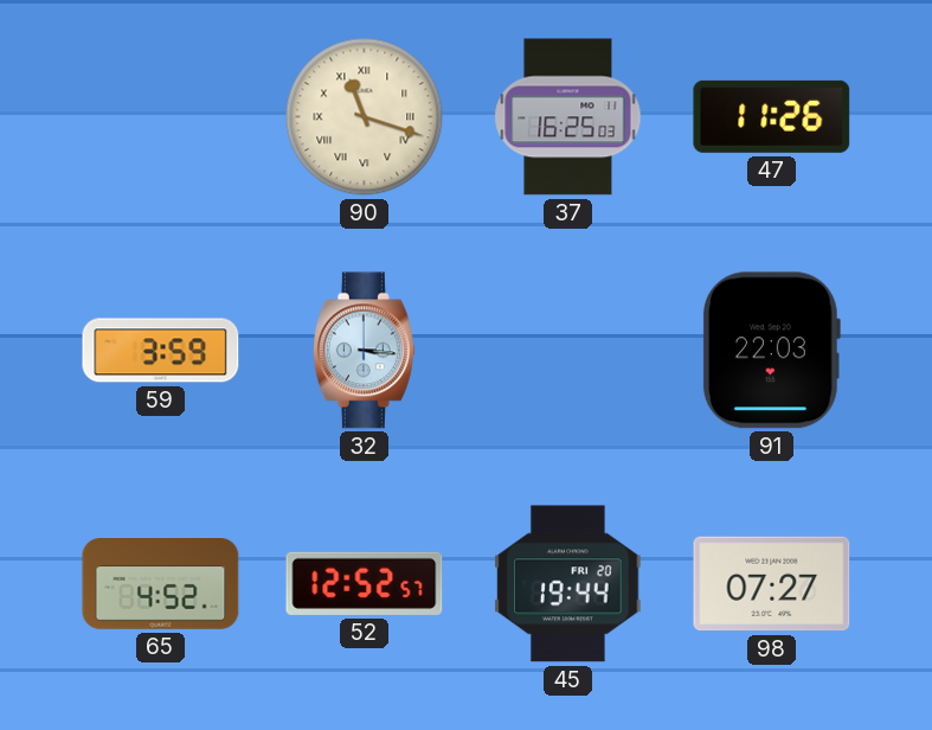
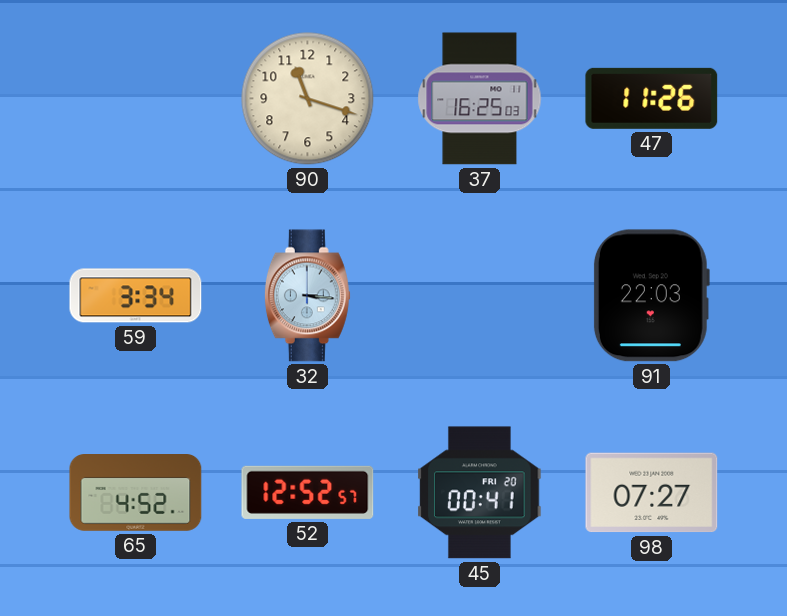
90 numerals: Roman -> Arabic (308, 99)
59: 3:59 -> 3:34 (136, 296)
45: 19:44 -> 00:41 (480, 493)
